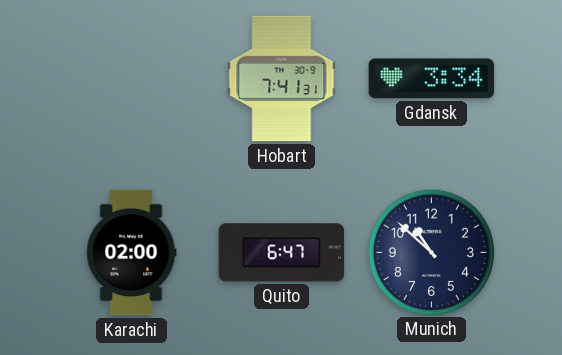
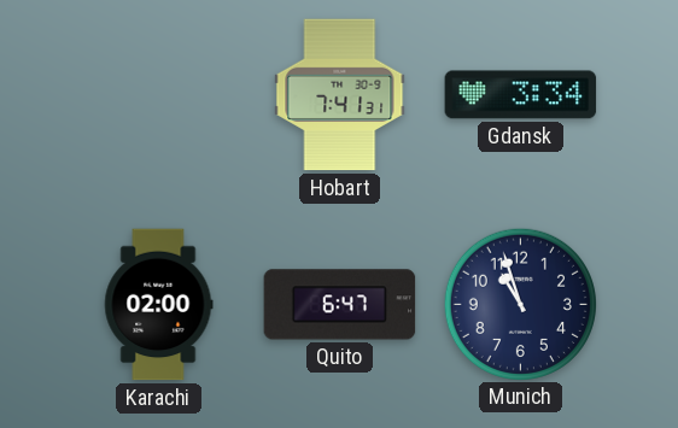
Munich: 10:52 -> 10:57 (520, 304)
